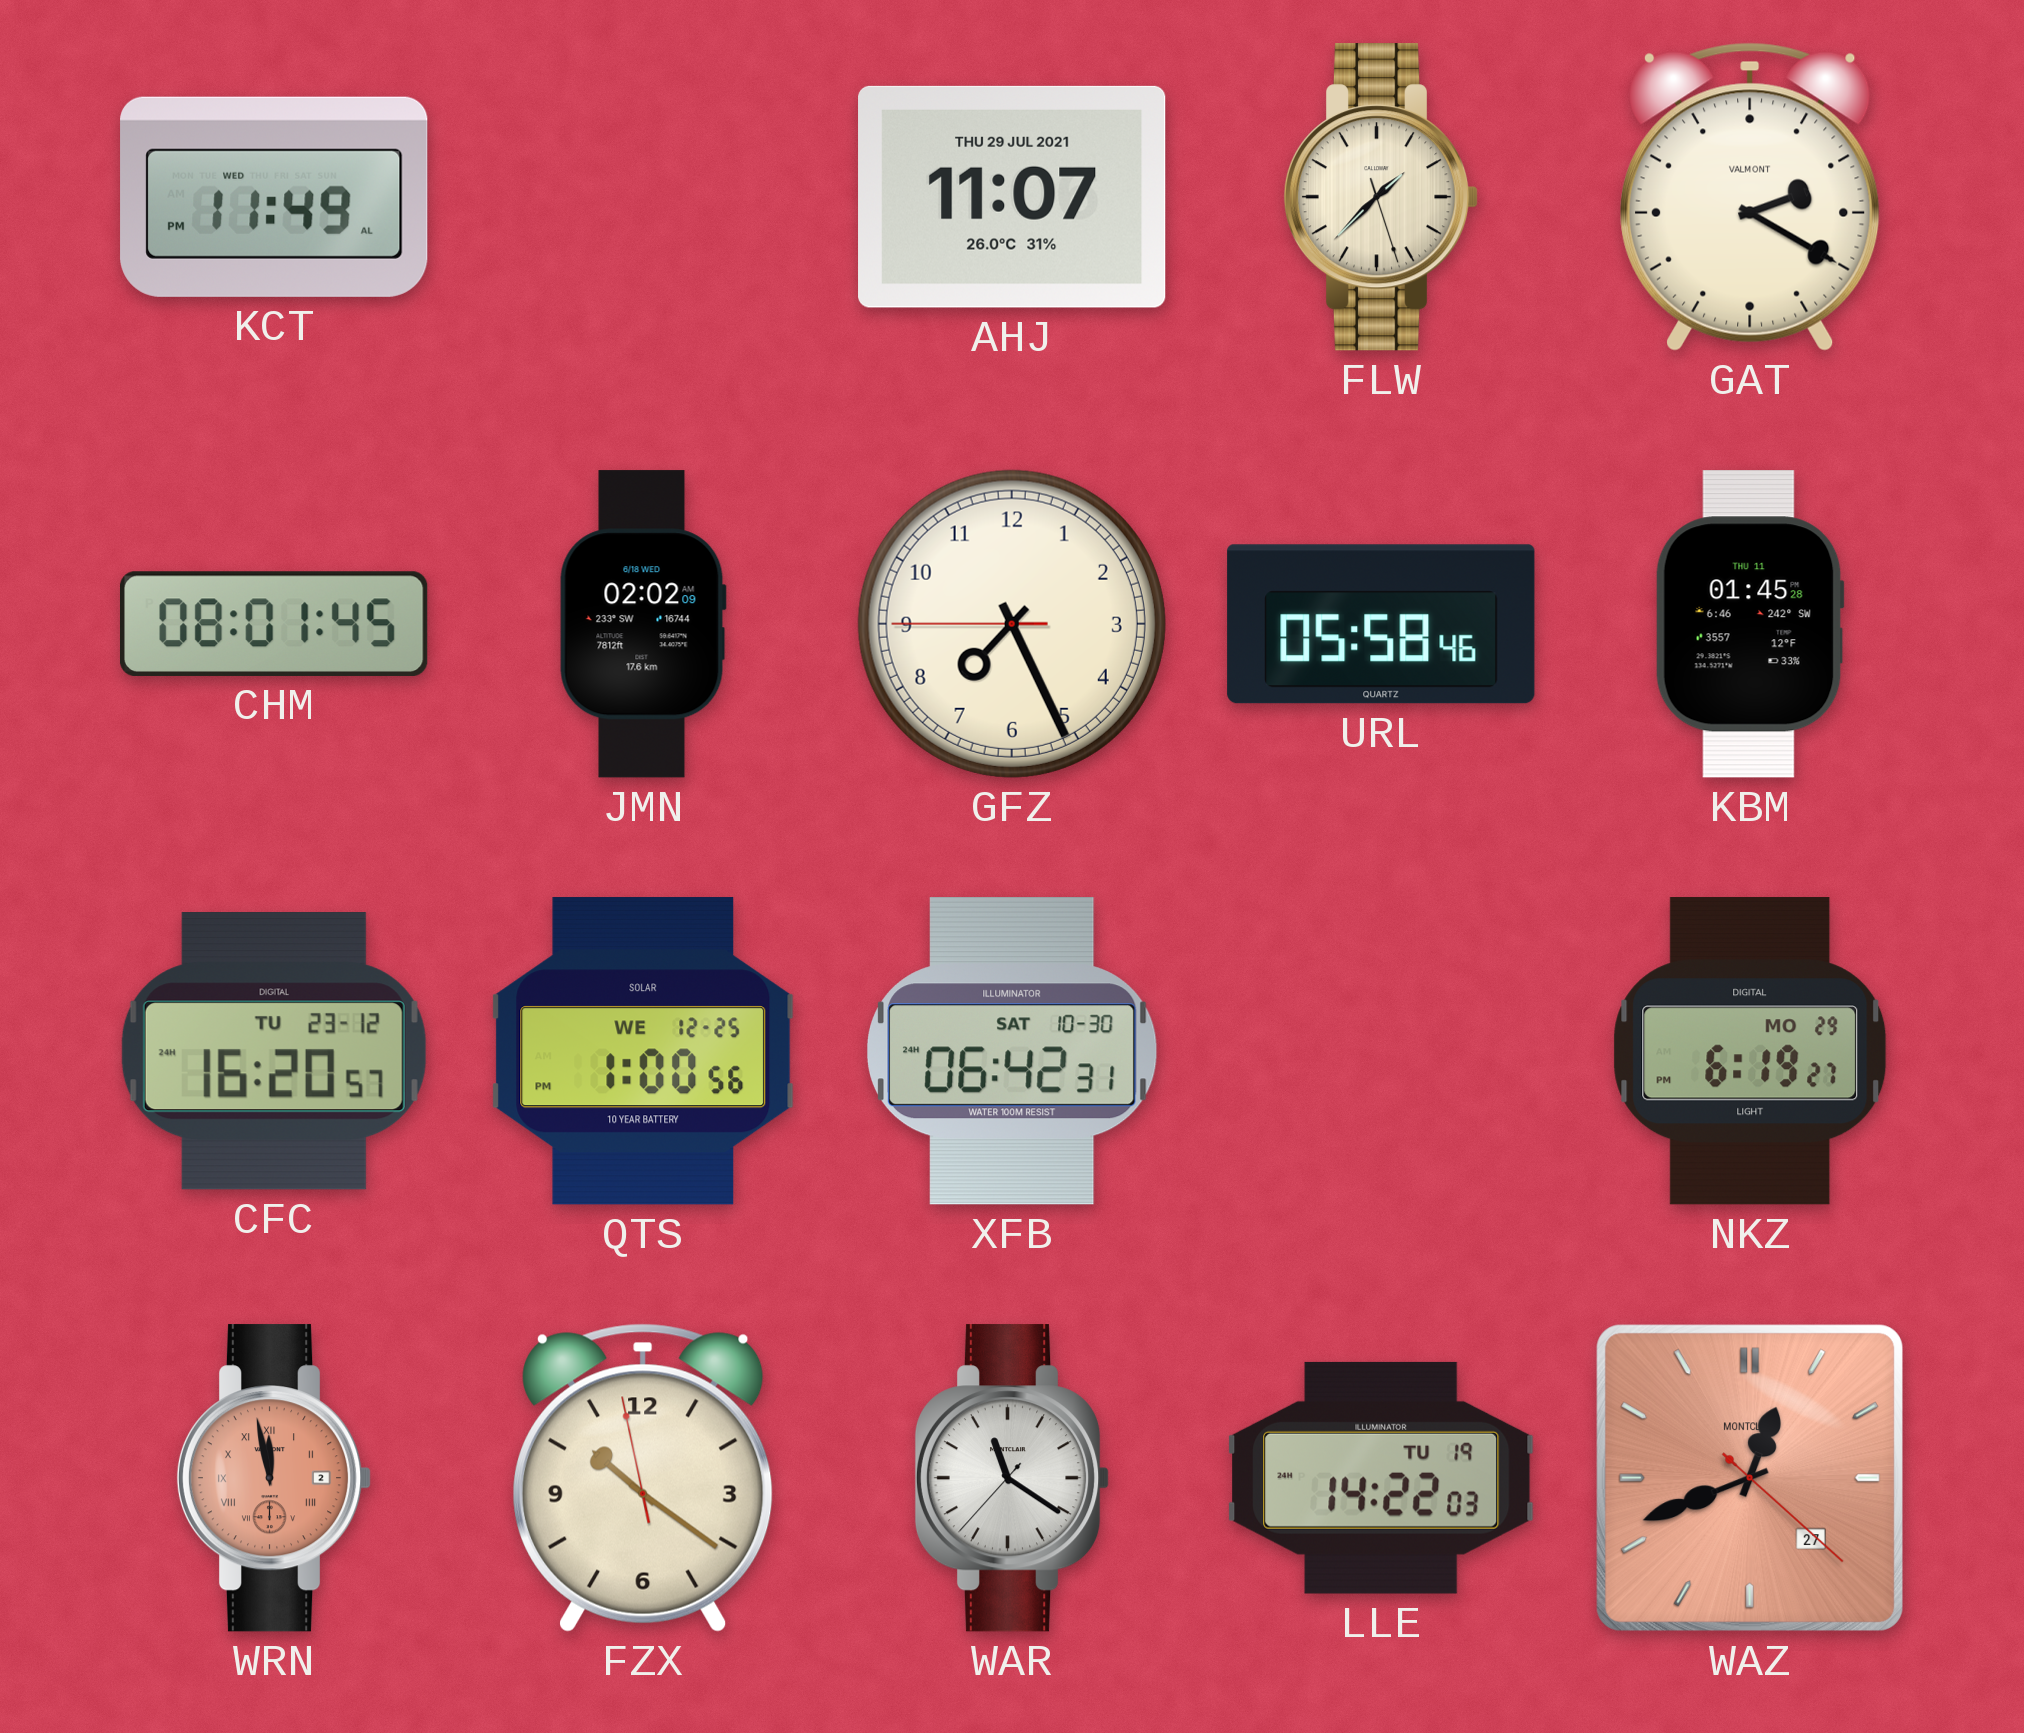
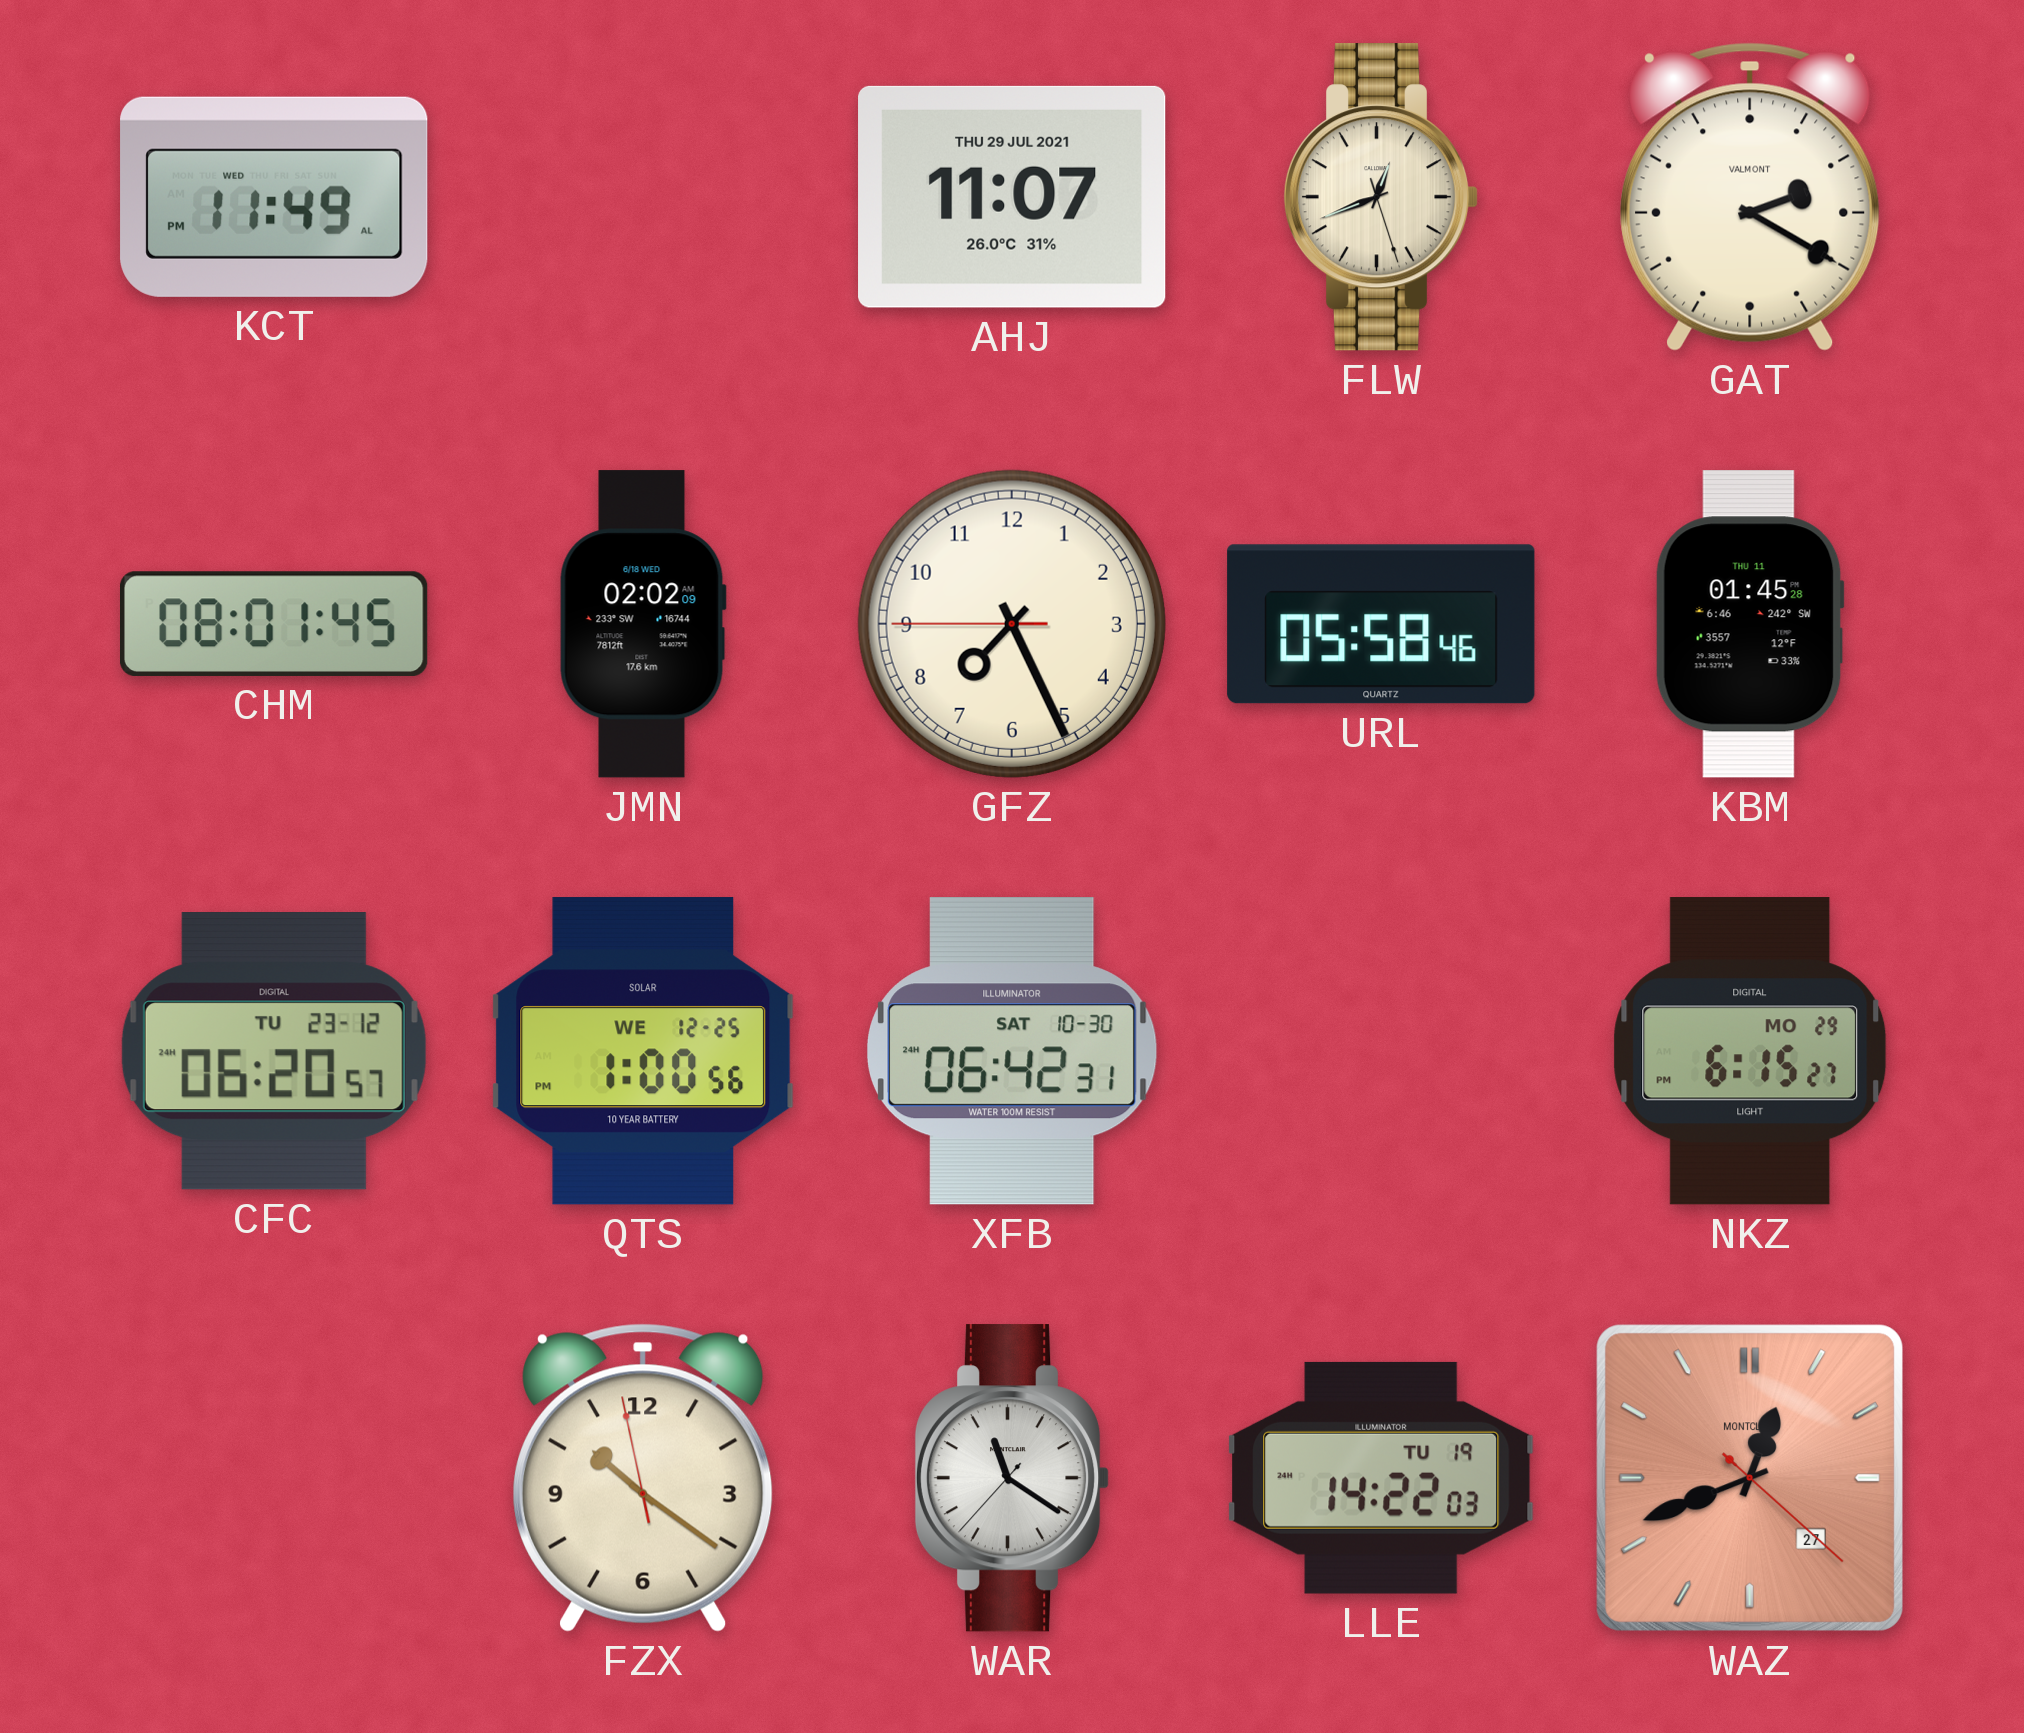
FLW: 1:37 -> 12:41 (1381, 197)
CFC: 16:20 -> 06:20 (274, 1051)
NKZ: 6:19 -> 6:15 (1750, 1051)
WRN: 11:58 -> none (274, 1478)
